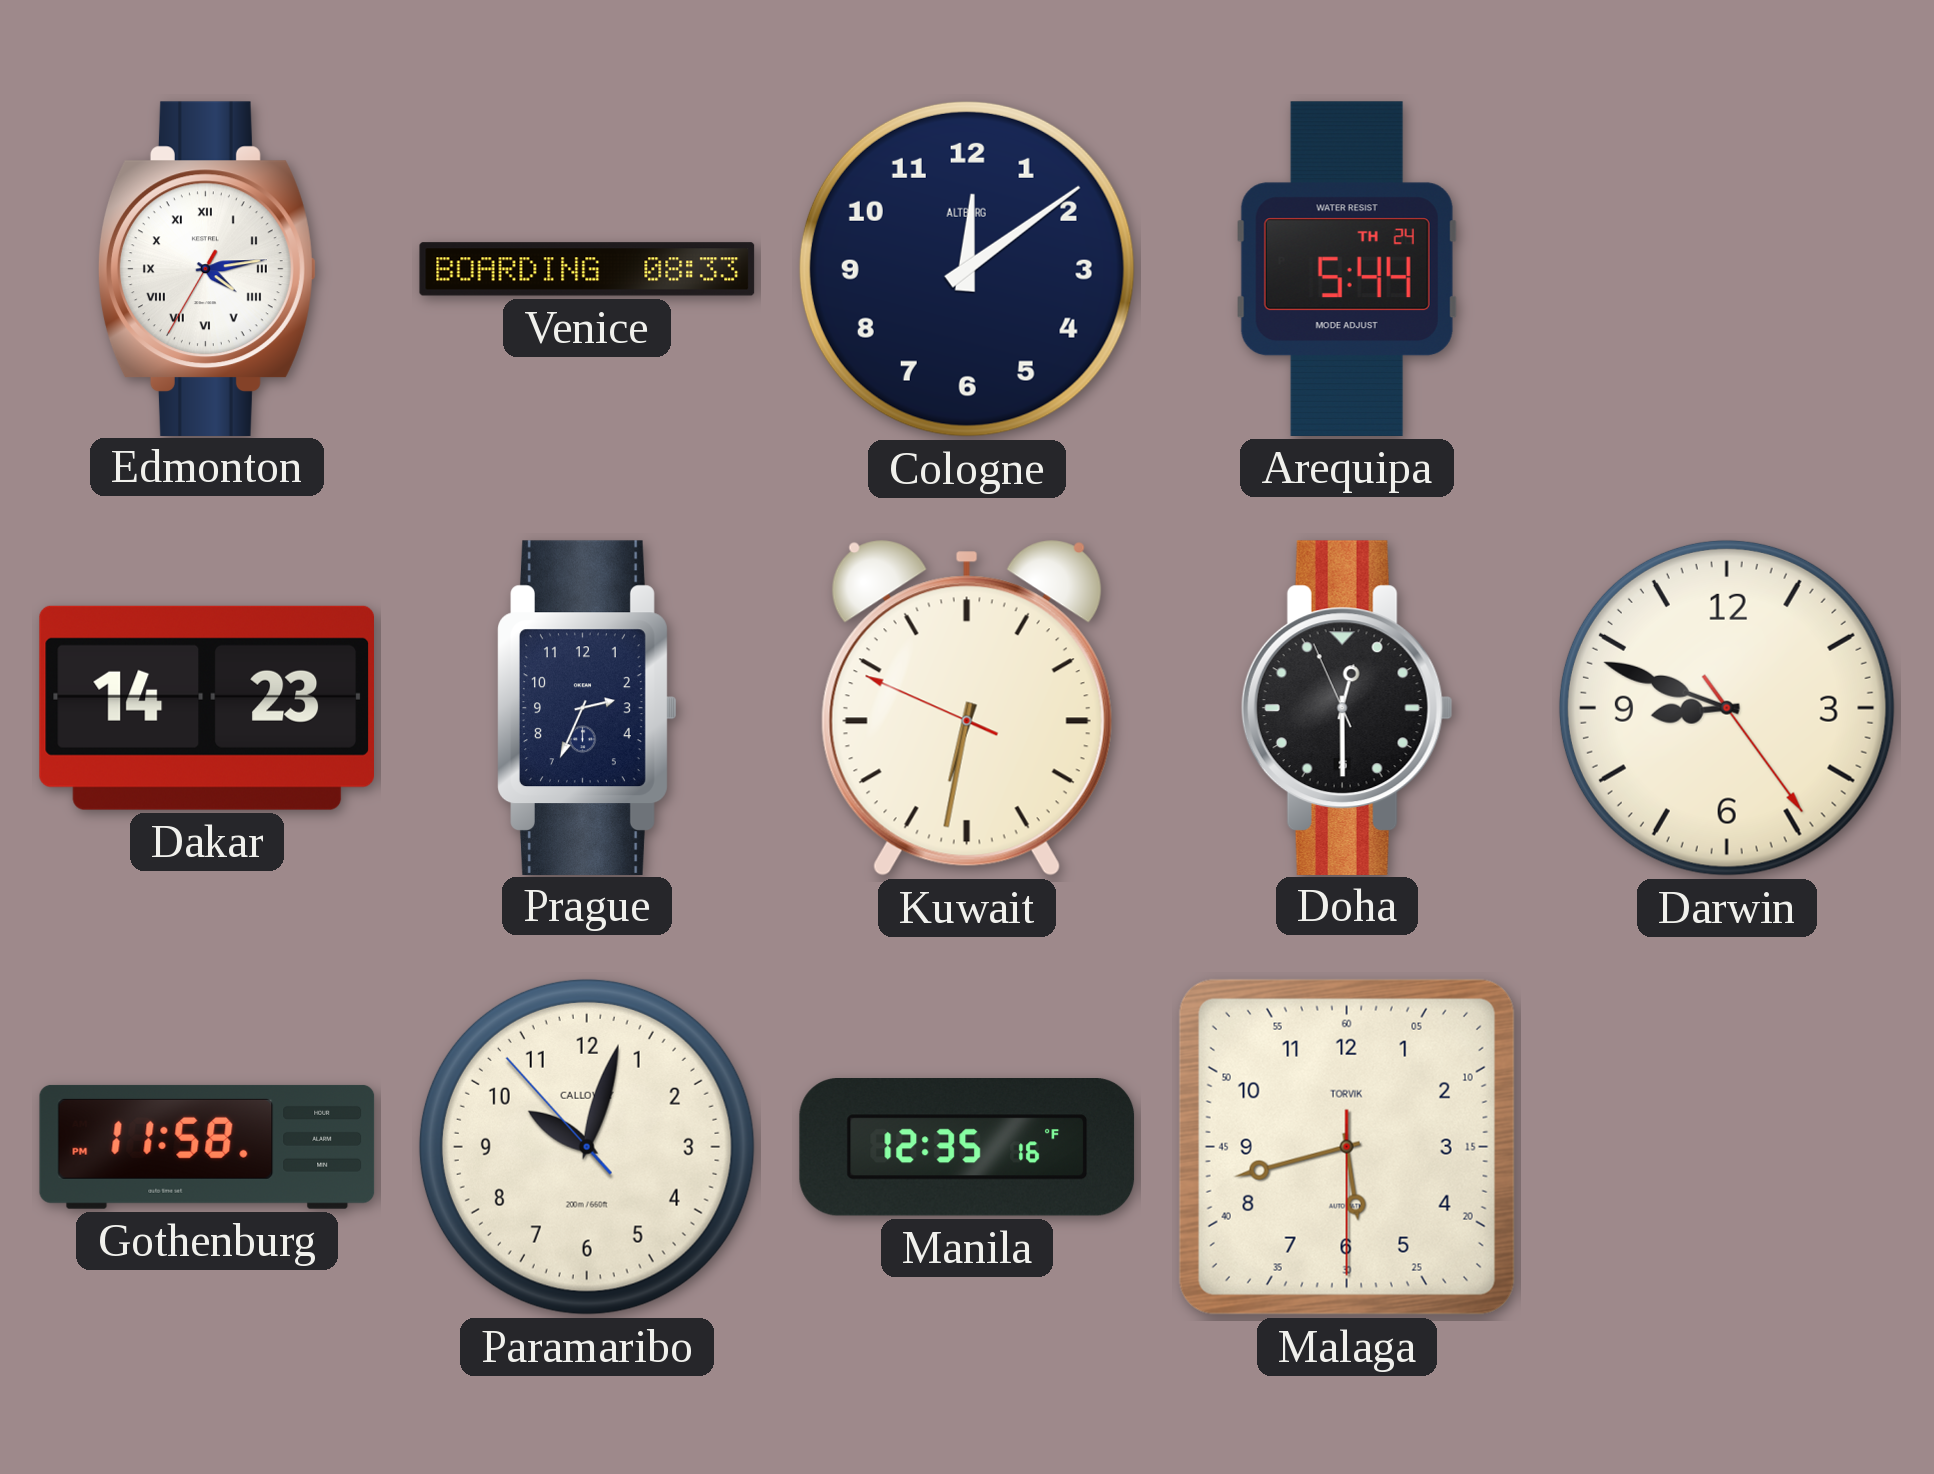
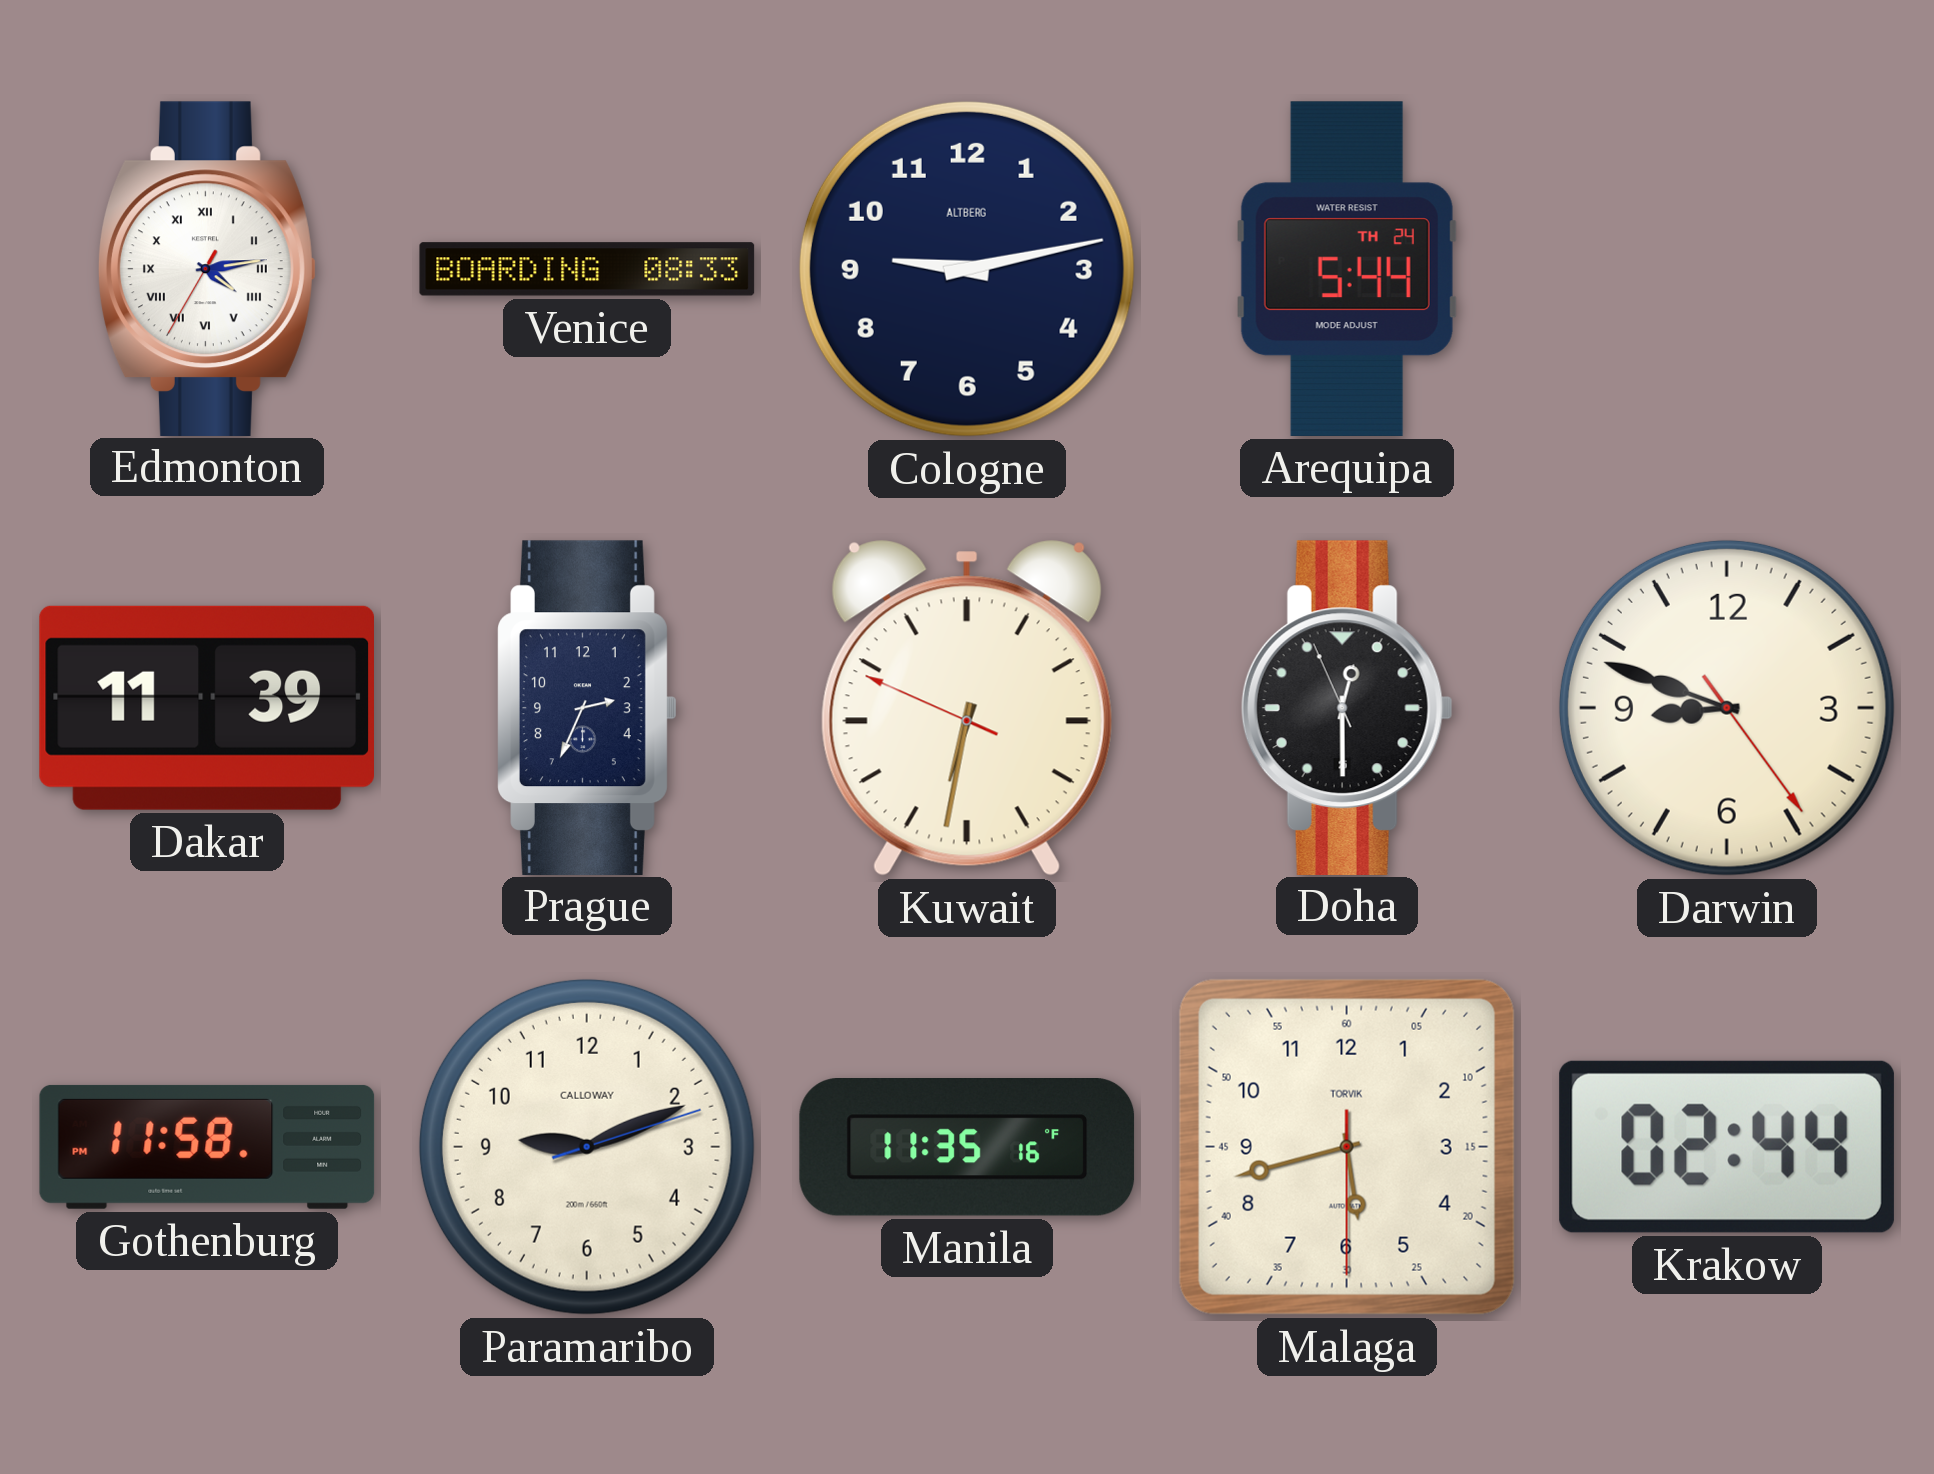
Cologne: 12:09 -> 9:13 (967, 269)
Dakar: 14:23 -> 11:39 (206, 708)
Paramaribo: 10:02 -> 9:11 (587, 1147)
Manila: 12:35 -> 11:35 (967, 1148)
Krakow: none -> 02:44 (1727, 1147)
